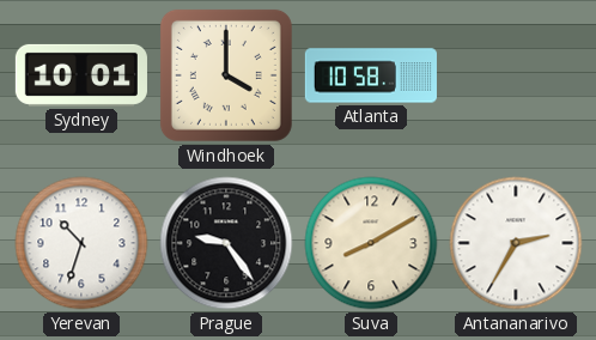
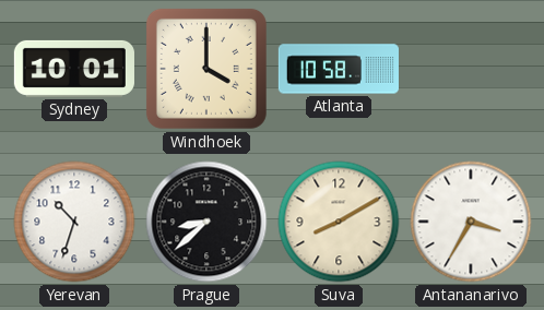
Prague: 9:24 -> 8:38 (206, 222)
Antananarivo: 2:35 -> 3:35 (471, 222)
